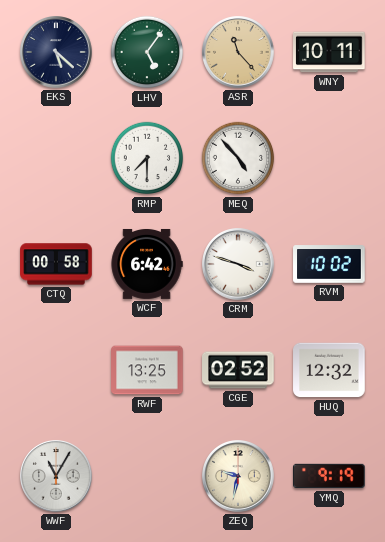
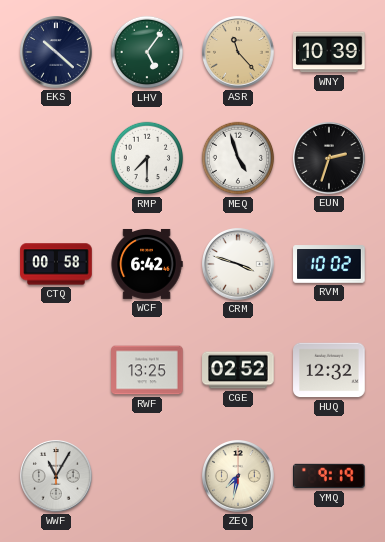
EKS: 5:22 -> 10:22 (57, 53)
WNY: 10:11 -> 10:39 (329, 52)
MEQ: 4:53 -> 4:57 (238, 158)
EUN: none -> 2:33 (330, 159)
ZEQ: 9:32 -> 7:32 (239, 477)
